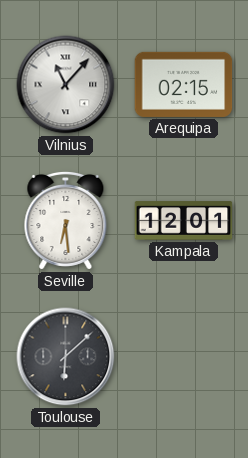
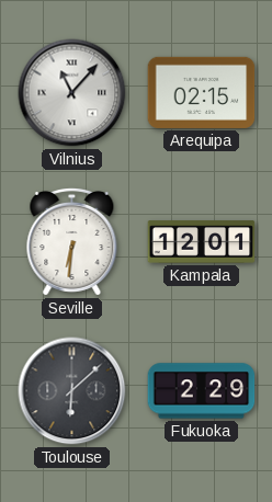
Seville: 6:29 -> 6:31 (72, 241)
Fukuoka: none -> 2:29 (202, 391)
